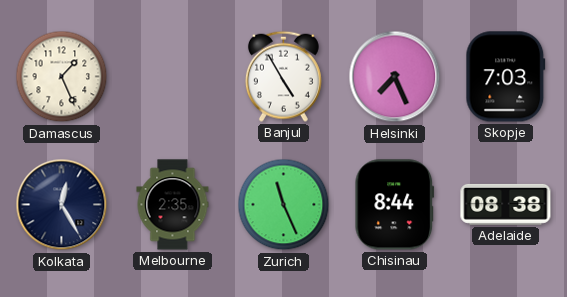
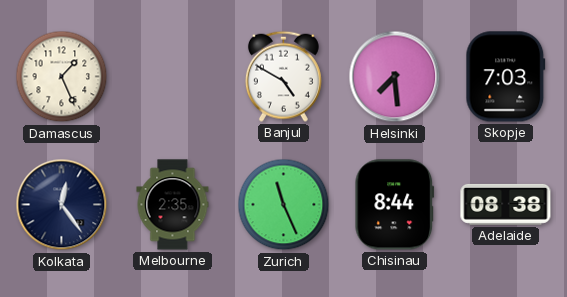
Banjul: 4:55 -> 4:50 (283, 76)
Helsinki: 7:26 -> 7:29 (395, 77)
Kolkata: 12:25 -> 12:24 (62, 205)
